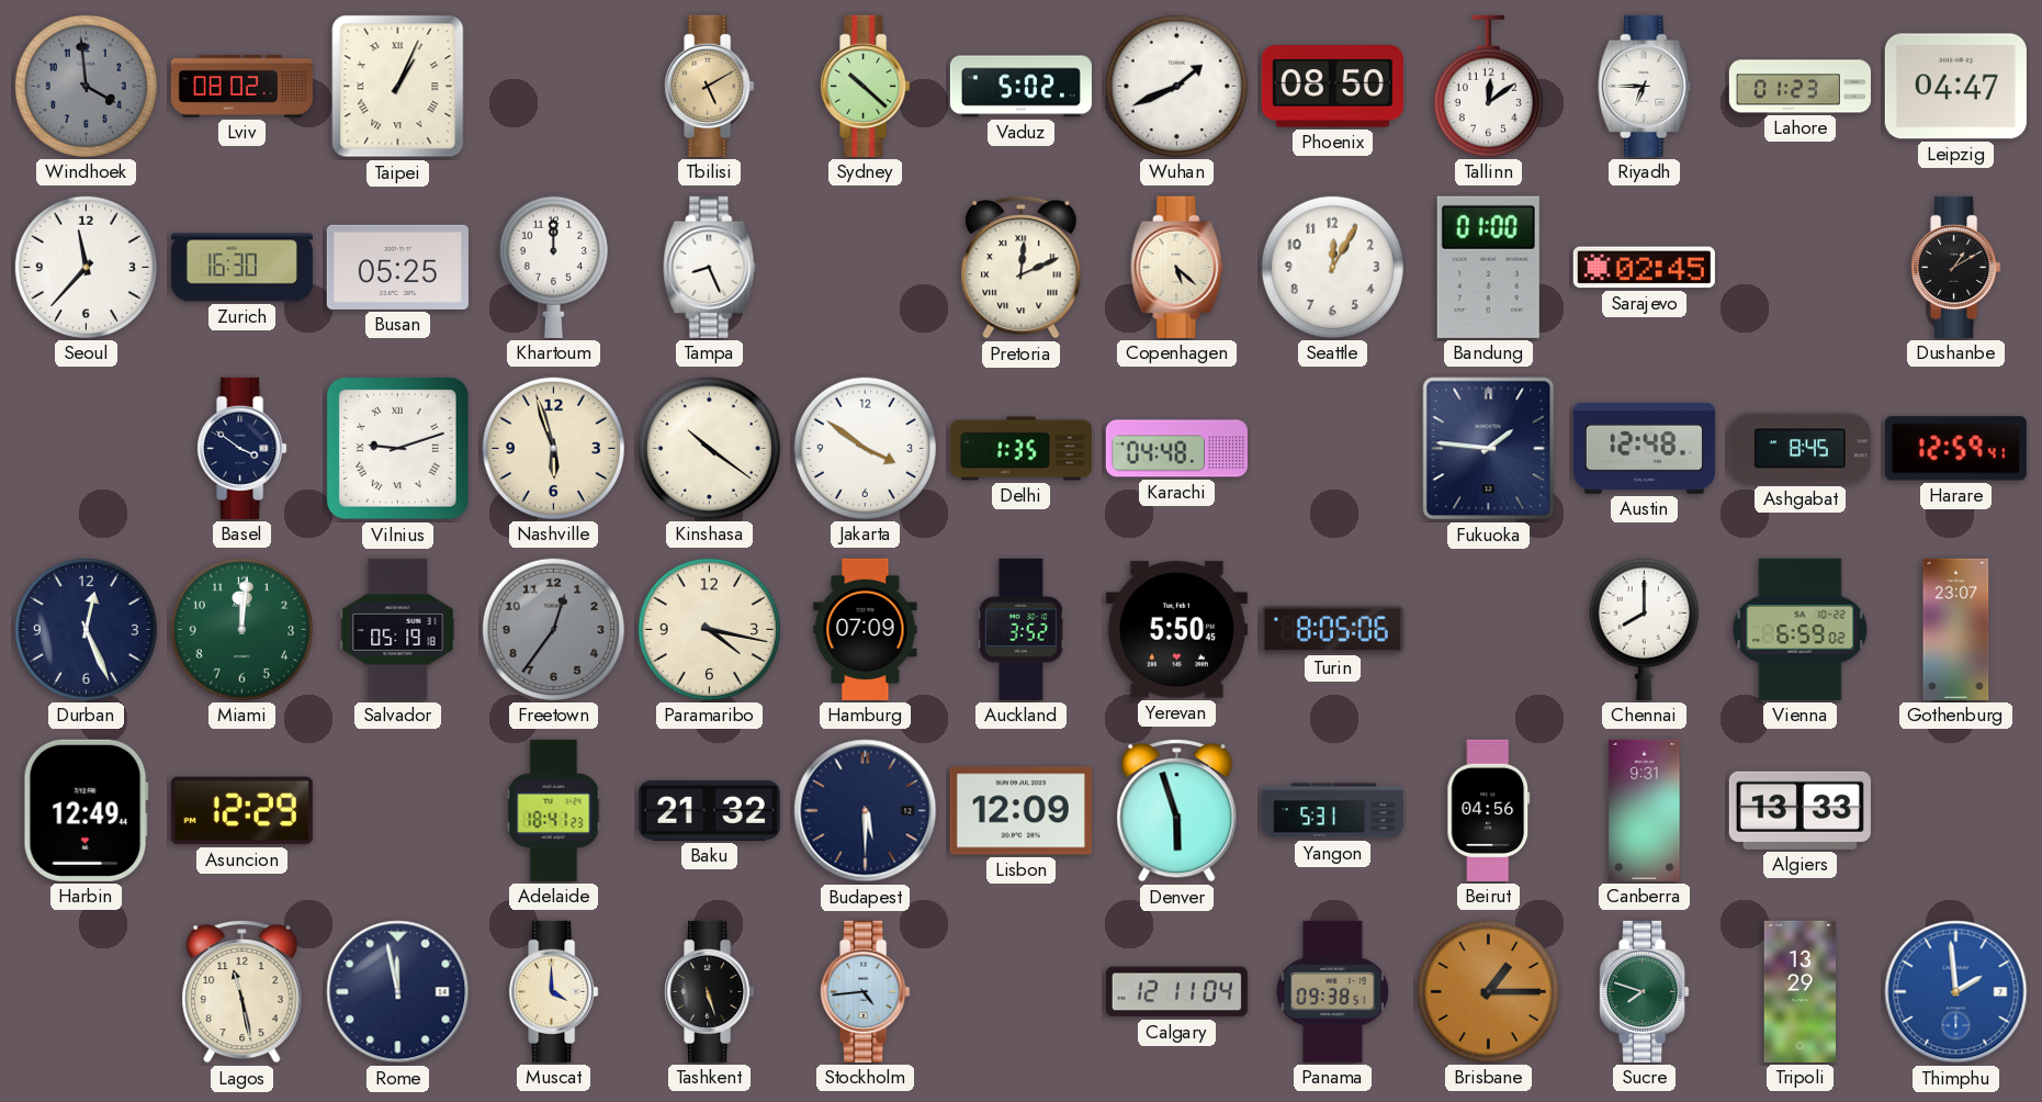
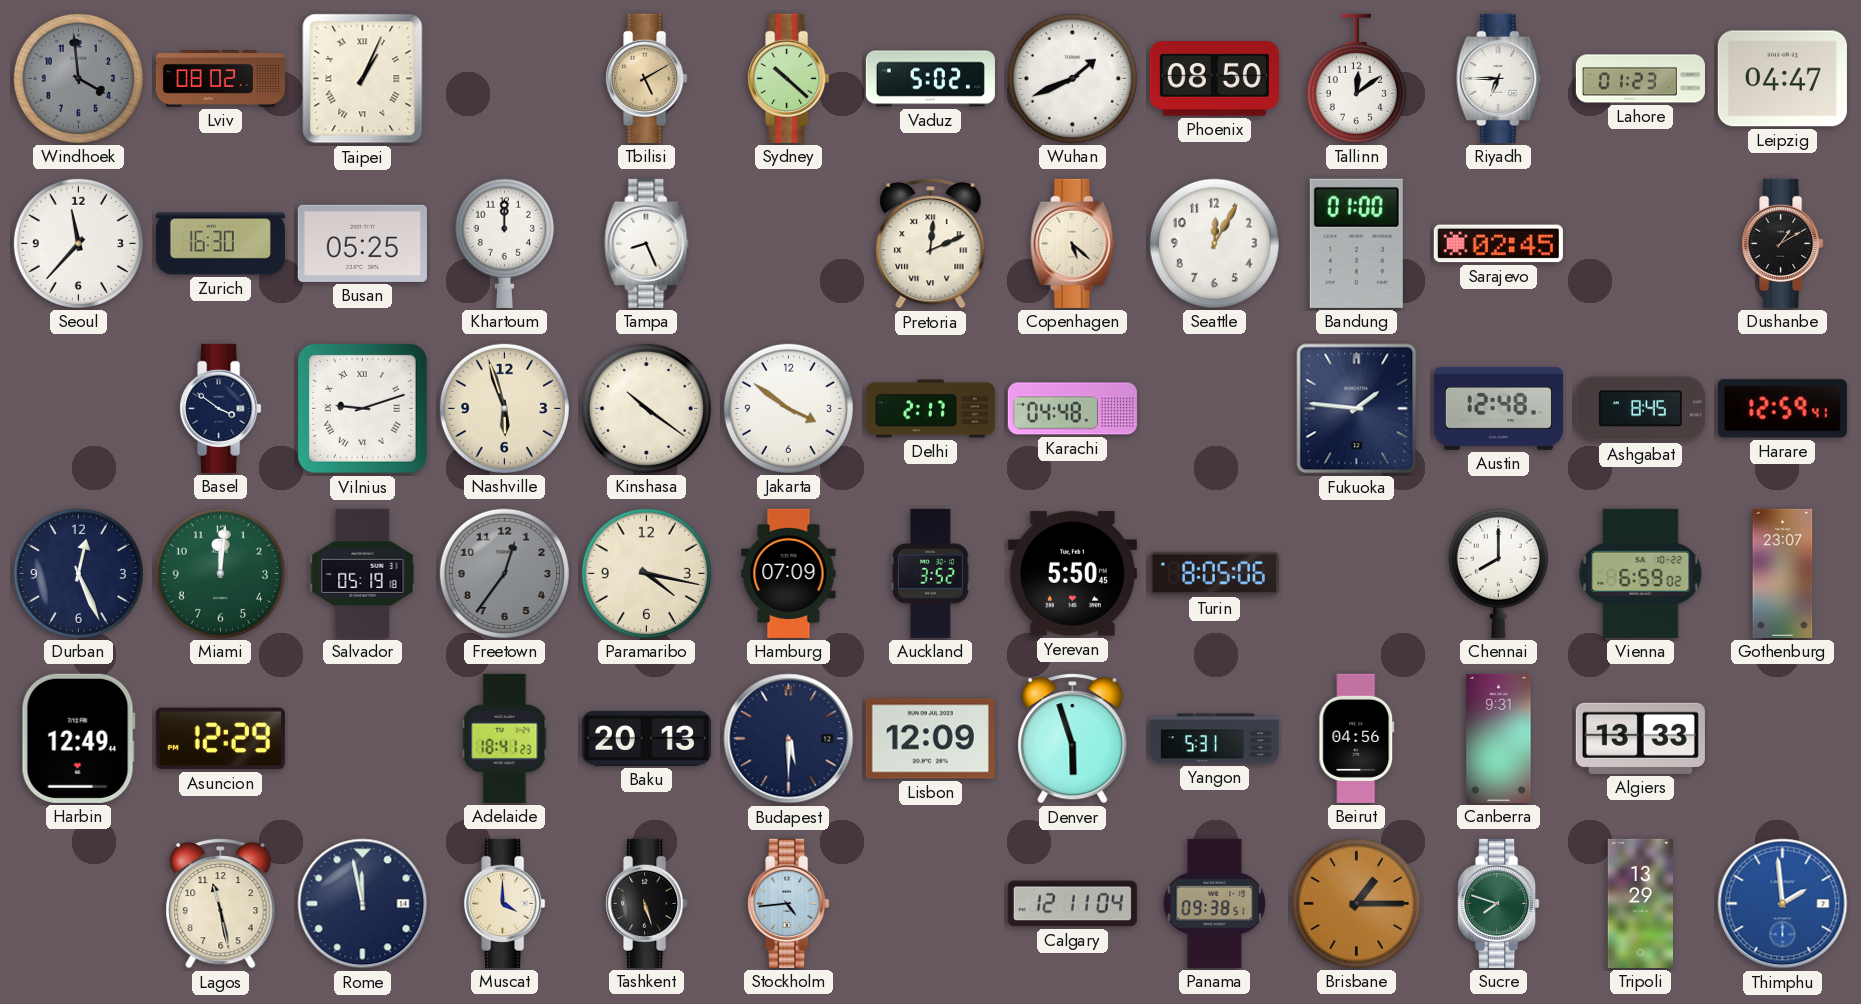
Delhi: 1:35 -> 2:17 (930, 409)
Baku: 21:32 -> 20:13 (646, 738)
